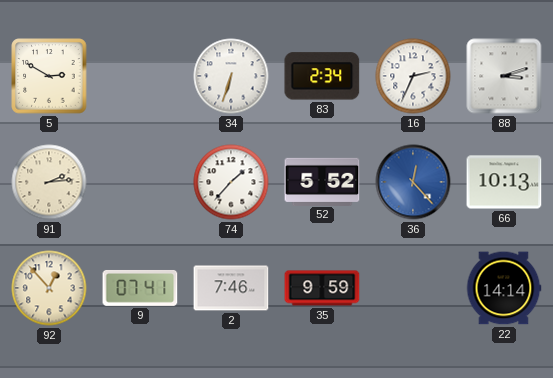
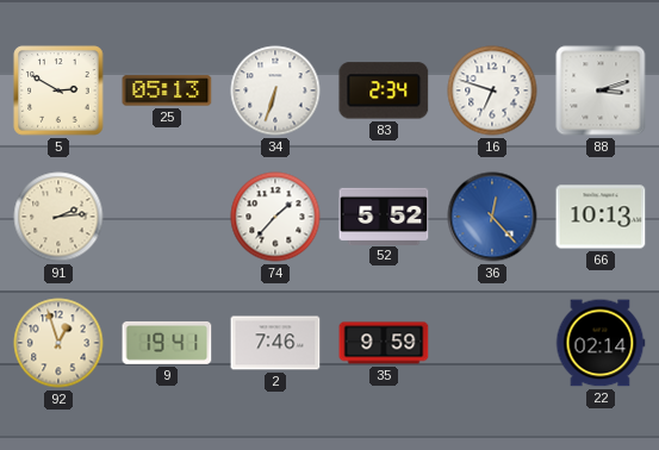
25: none -> 05:13 (167, 90)
16: 2:34 -> 6:48 (492, 90)
92: 12:53 -> 12:57 (58, 343)
9: 07:41 -> 19:41 (167, 343)
22: 14:14 -> 02:14 (601, 343)
